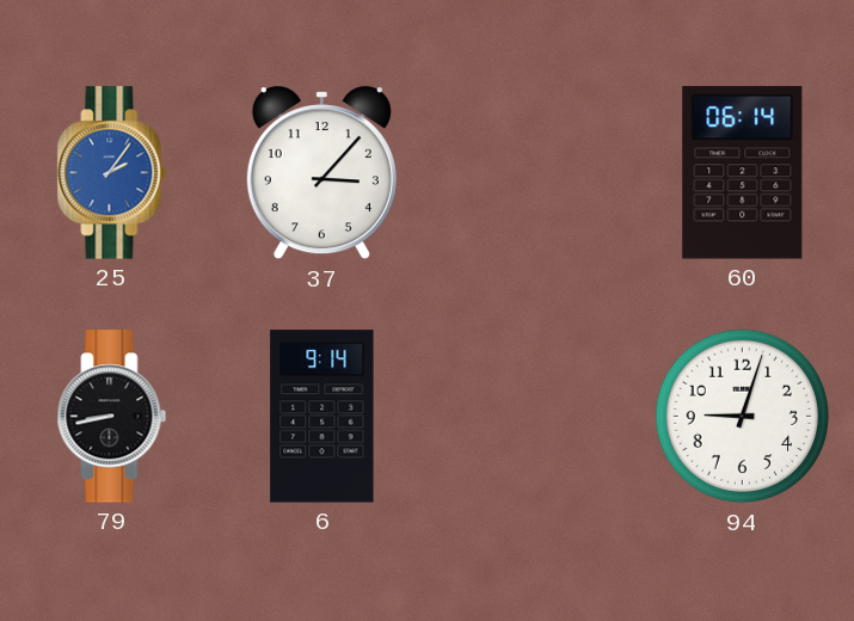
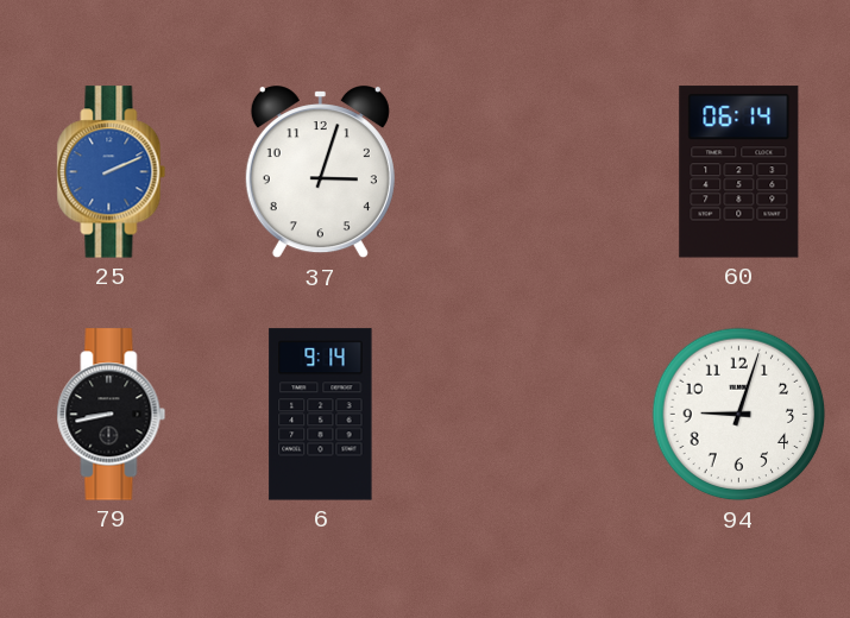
25: 2:06 -> 2:11 (112, 172)
37: 3:07 -> 3:03 (320, 172)
